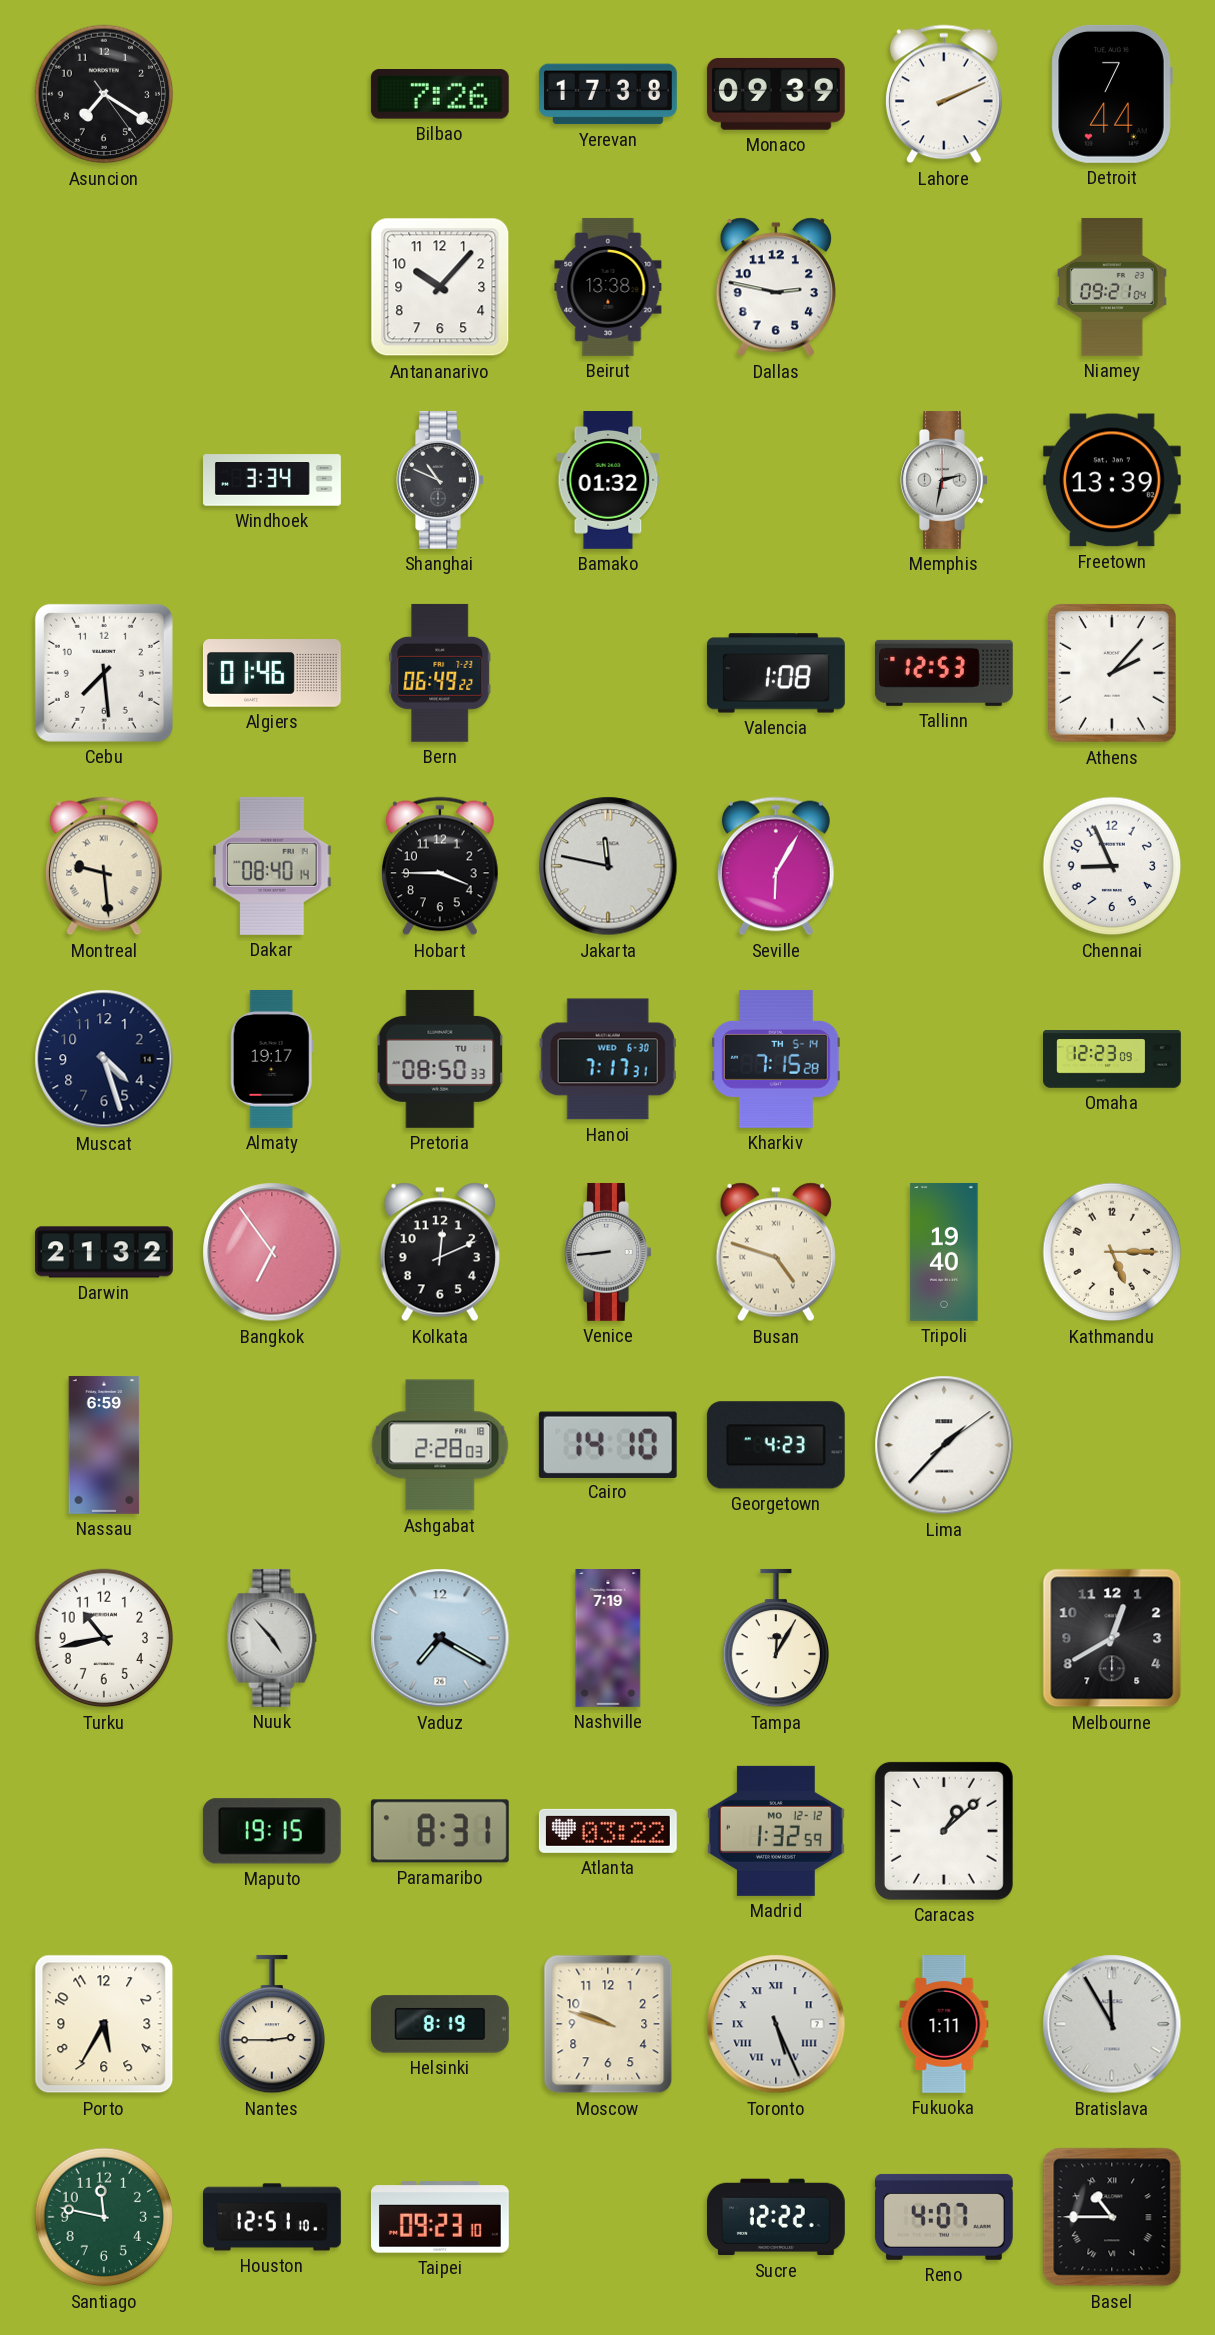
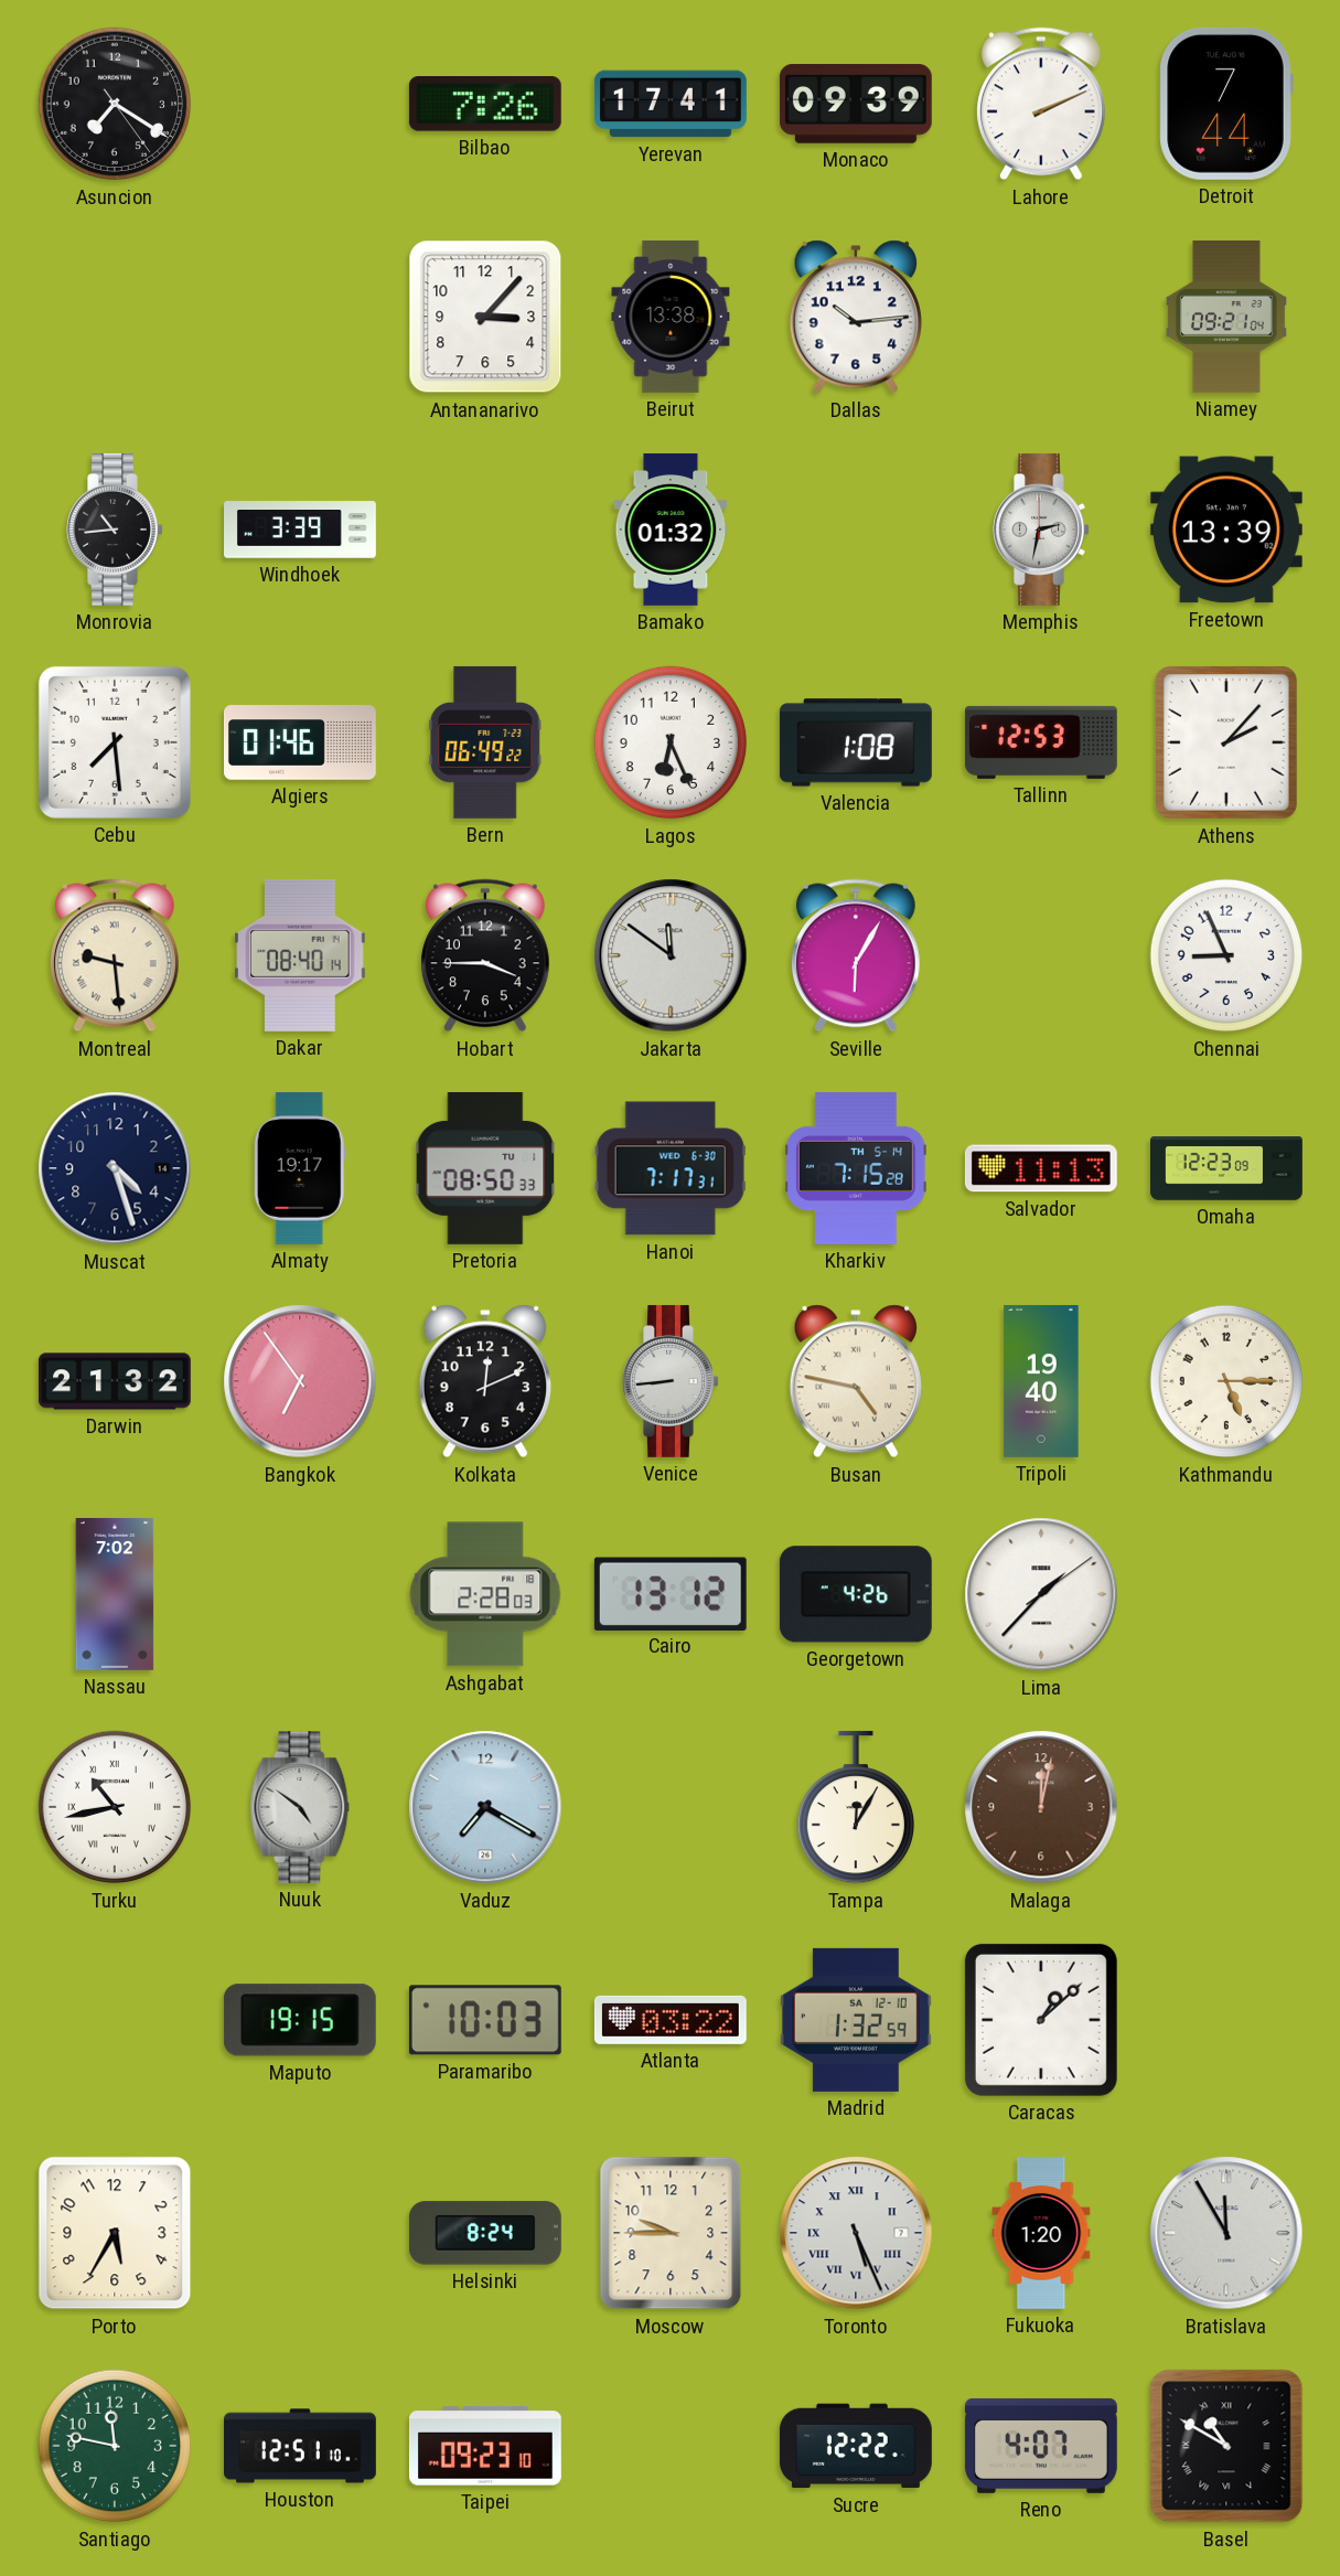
Yerevan: 17:38 -> 17:41 (671, 104)
Antananarivo: 10:07 -> 3:07 (485, 317)
Dallas: 2:47 -> 10:14 (856, 317)
Monrovia: none -> 10:44 (115, 530)
Windhoek: 3:34 -> 3:39 (301, 530)
Shanghai: 10:49 -> none (440, 480)
Lagos: none -> 6:26 (671, 742)
Jakarta: 11:47 -> 11:51 (671, 955)
Salvador: none -> 11:13 (1041, 1168)
Busan: 4:48 -> 4:47 (856, 1381)
Nassau: 6:59 -> 7:02 (115, 1594)
Cairo: 14:10 -> 13:12 (671, 1593)
Georgetown: 4:23 -> 4:26 (856, 1594)
Turku numerals: Arabic -> Roman (115, 1807)
Nuuk: 4:53 -> 4:51 (300, 1807)
Nashville: 7:19 -> none (608, 1639)
Malaga: none -> 12:02 (1041, 1807)
Melbourne: 12:40 -> none (1112, 1638)
Paramaribo: 8:31 -> 10:03 (485, 2020)
Madrid date: MO 12-12 -> SA 12-10 (856, 2020)
Nantes: 2:45 -> none (271, 2024)
Helsinki: 8:19 -> 8:24 (485, 2233)
Moscow: 9:48 -> 9:45 (671, 2233)
Fukuoka: 1:11 -> 1:20 (1041, 2234)
Basel: 10:45 -> 10:50 (1226, 2446)
